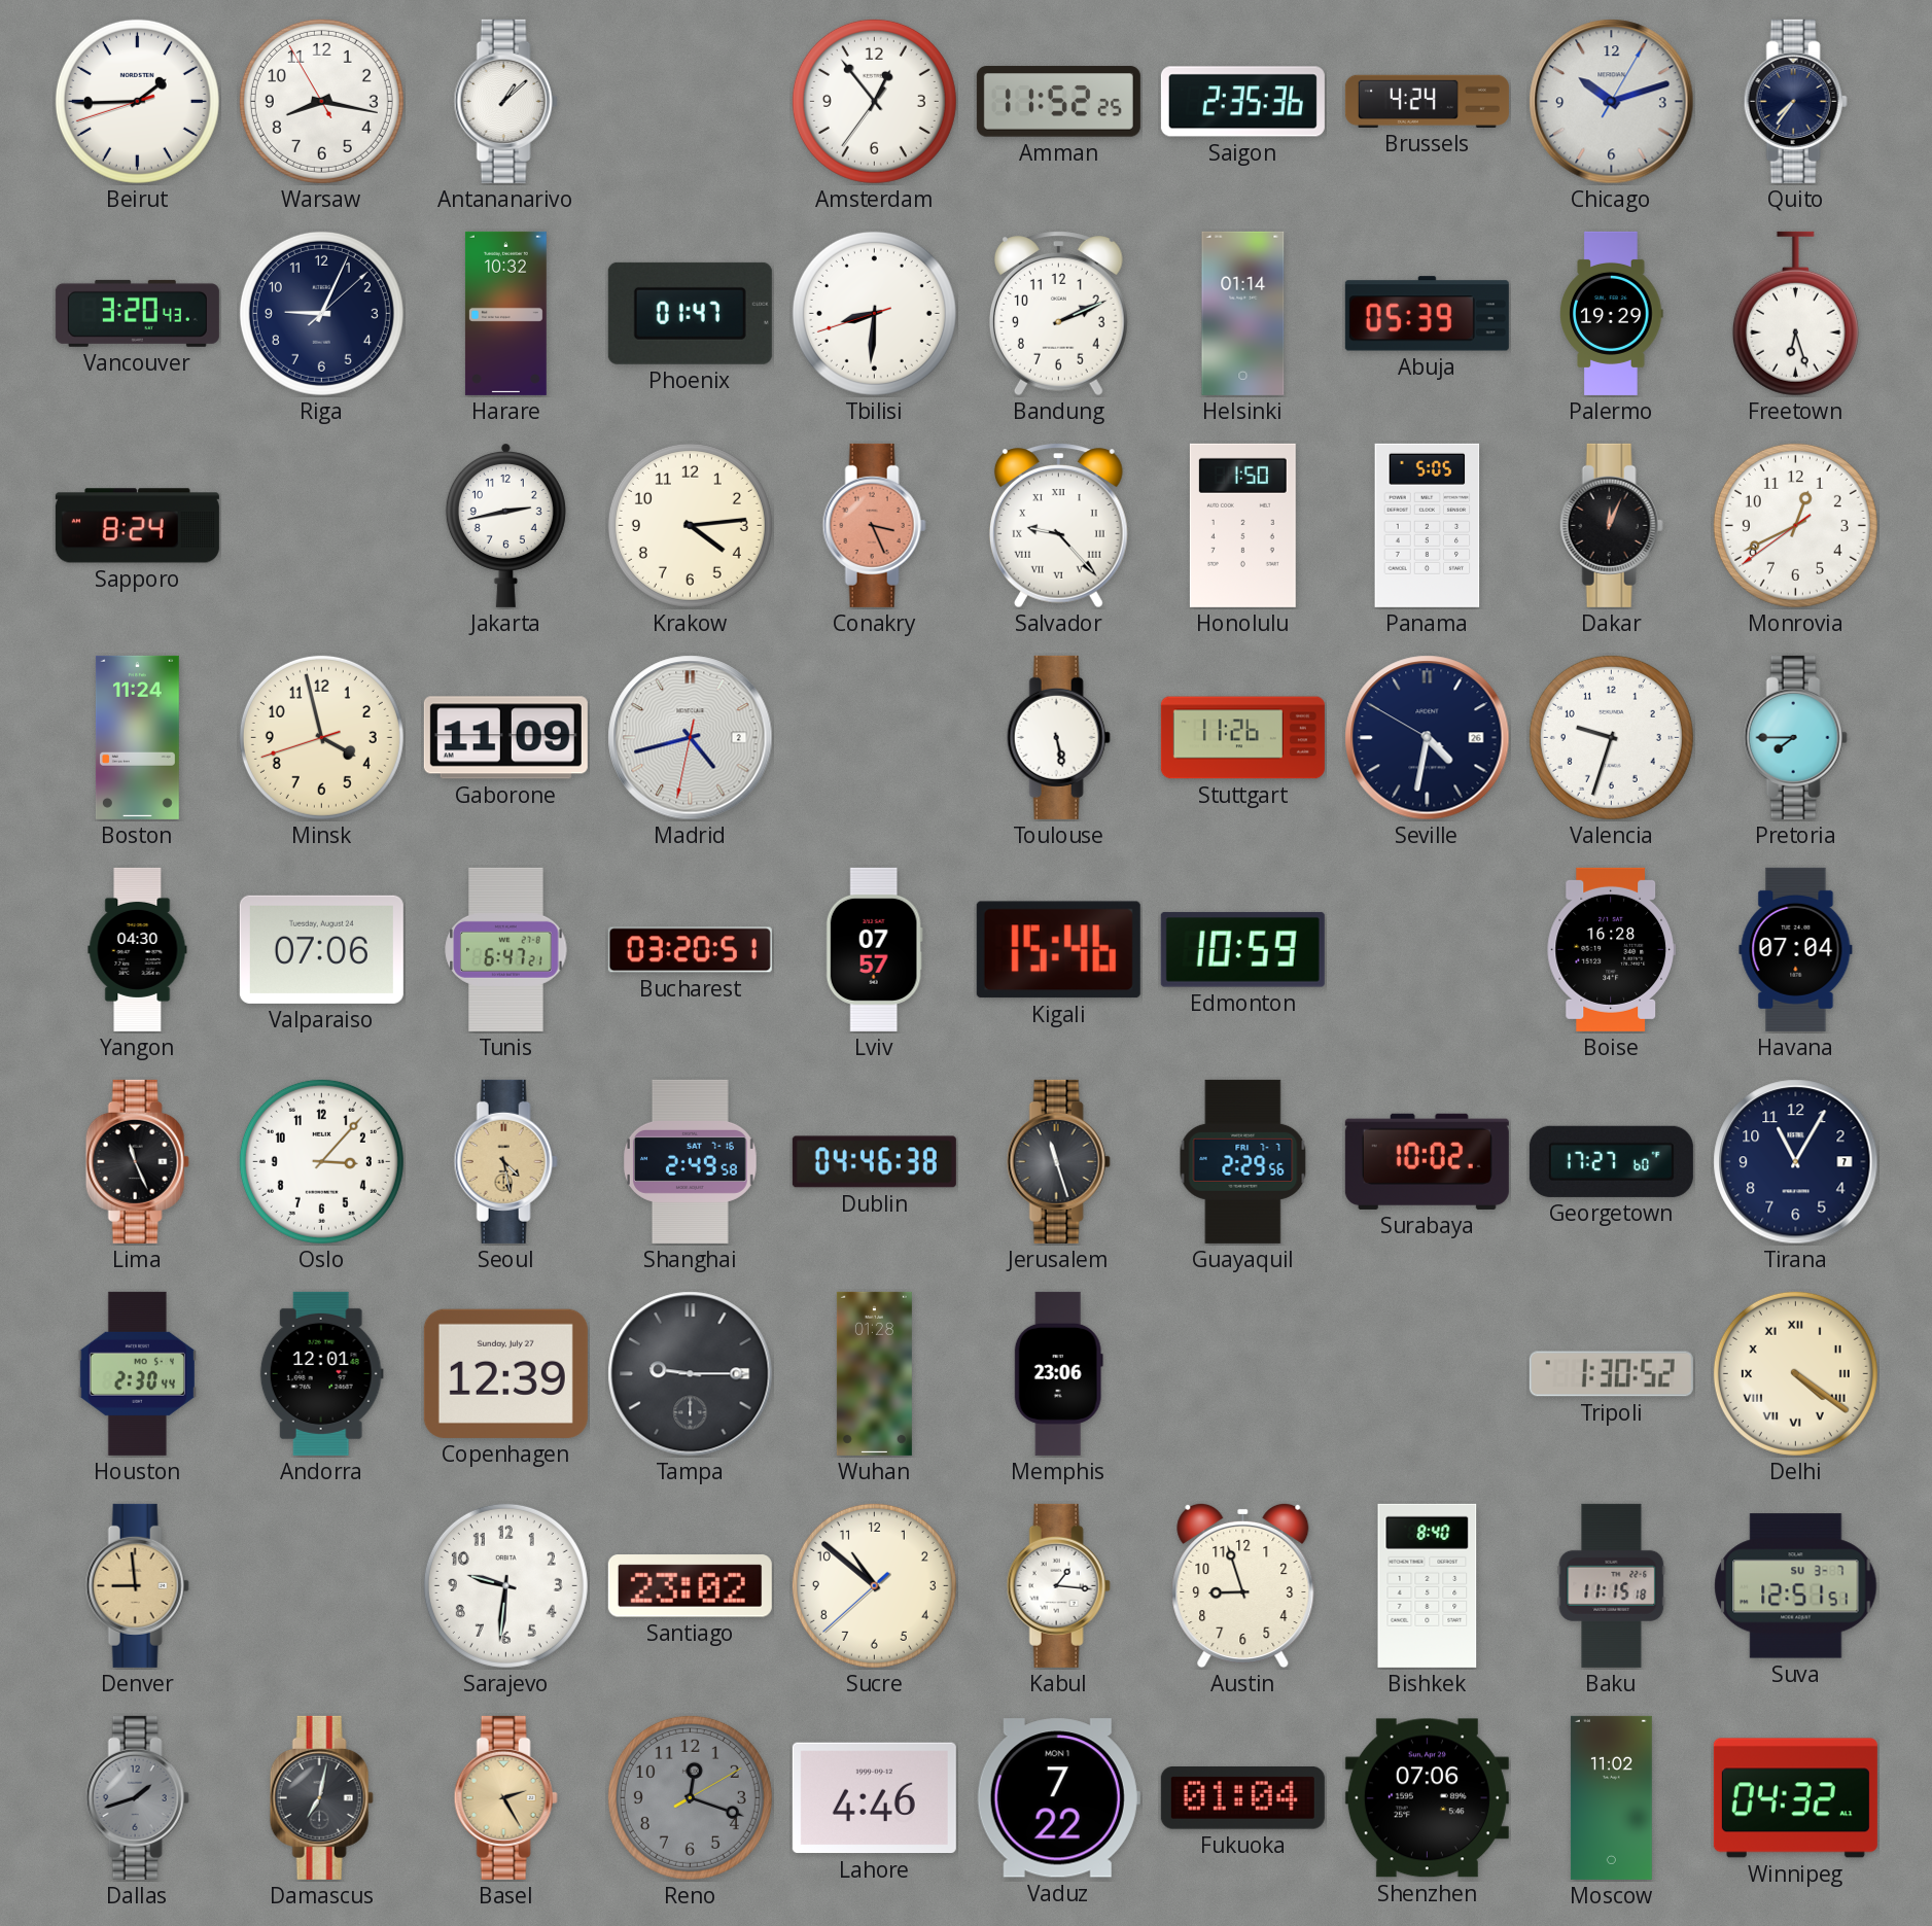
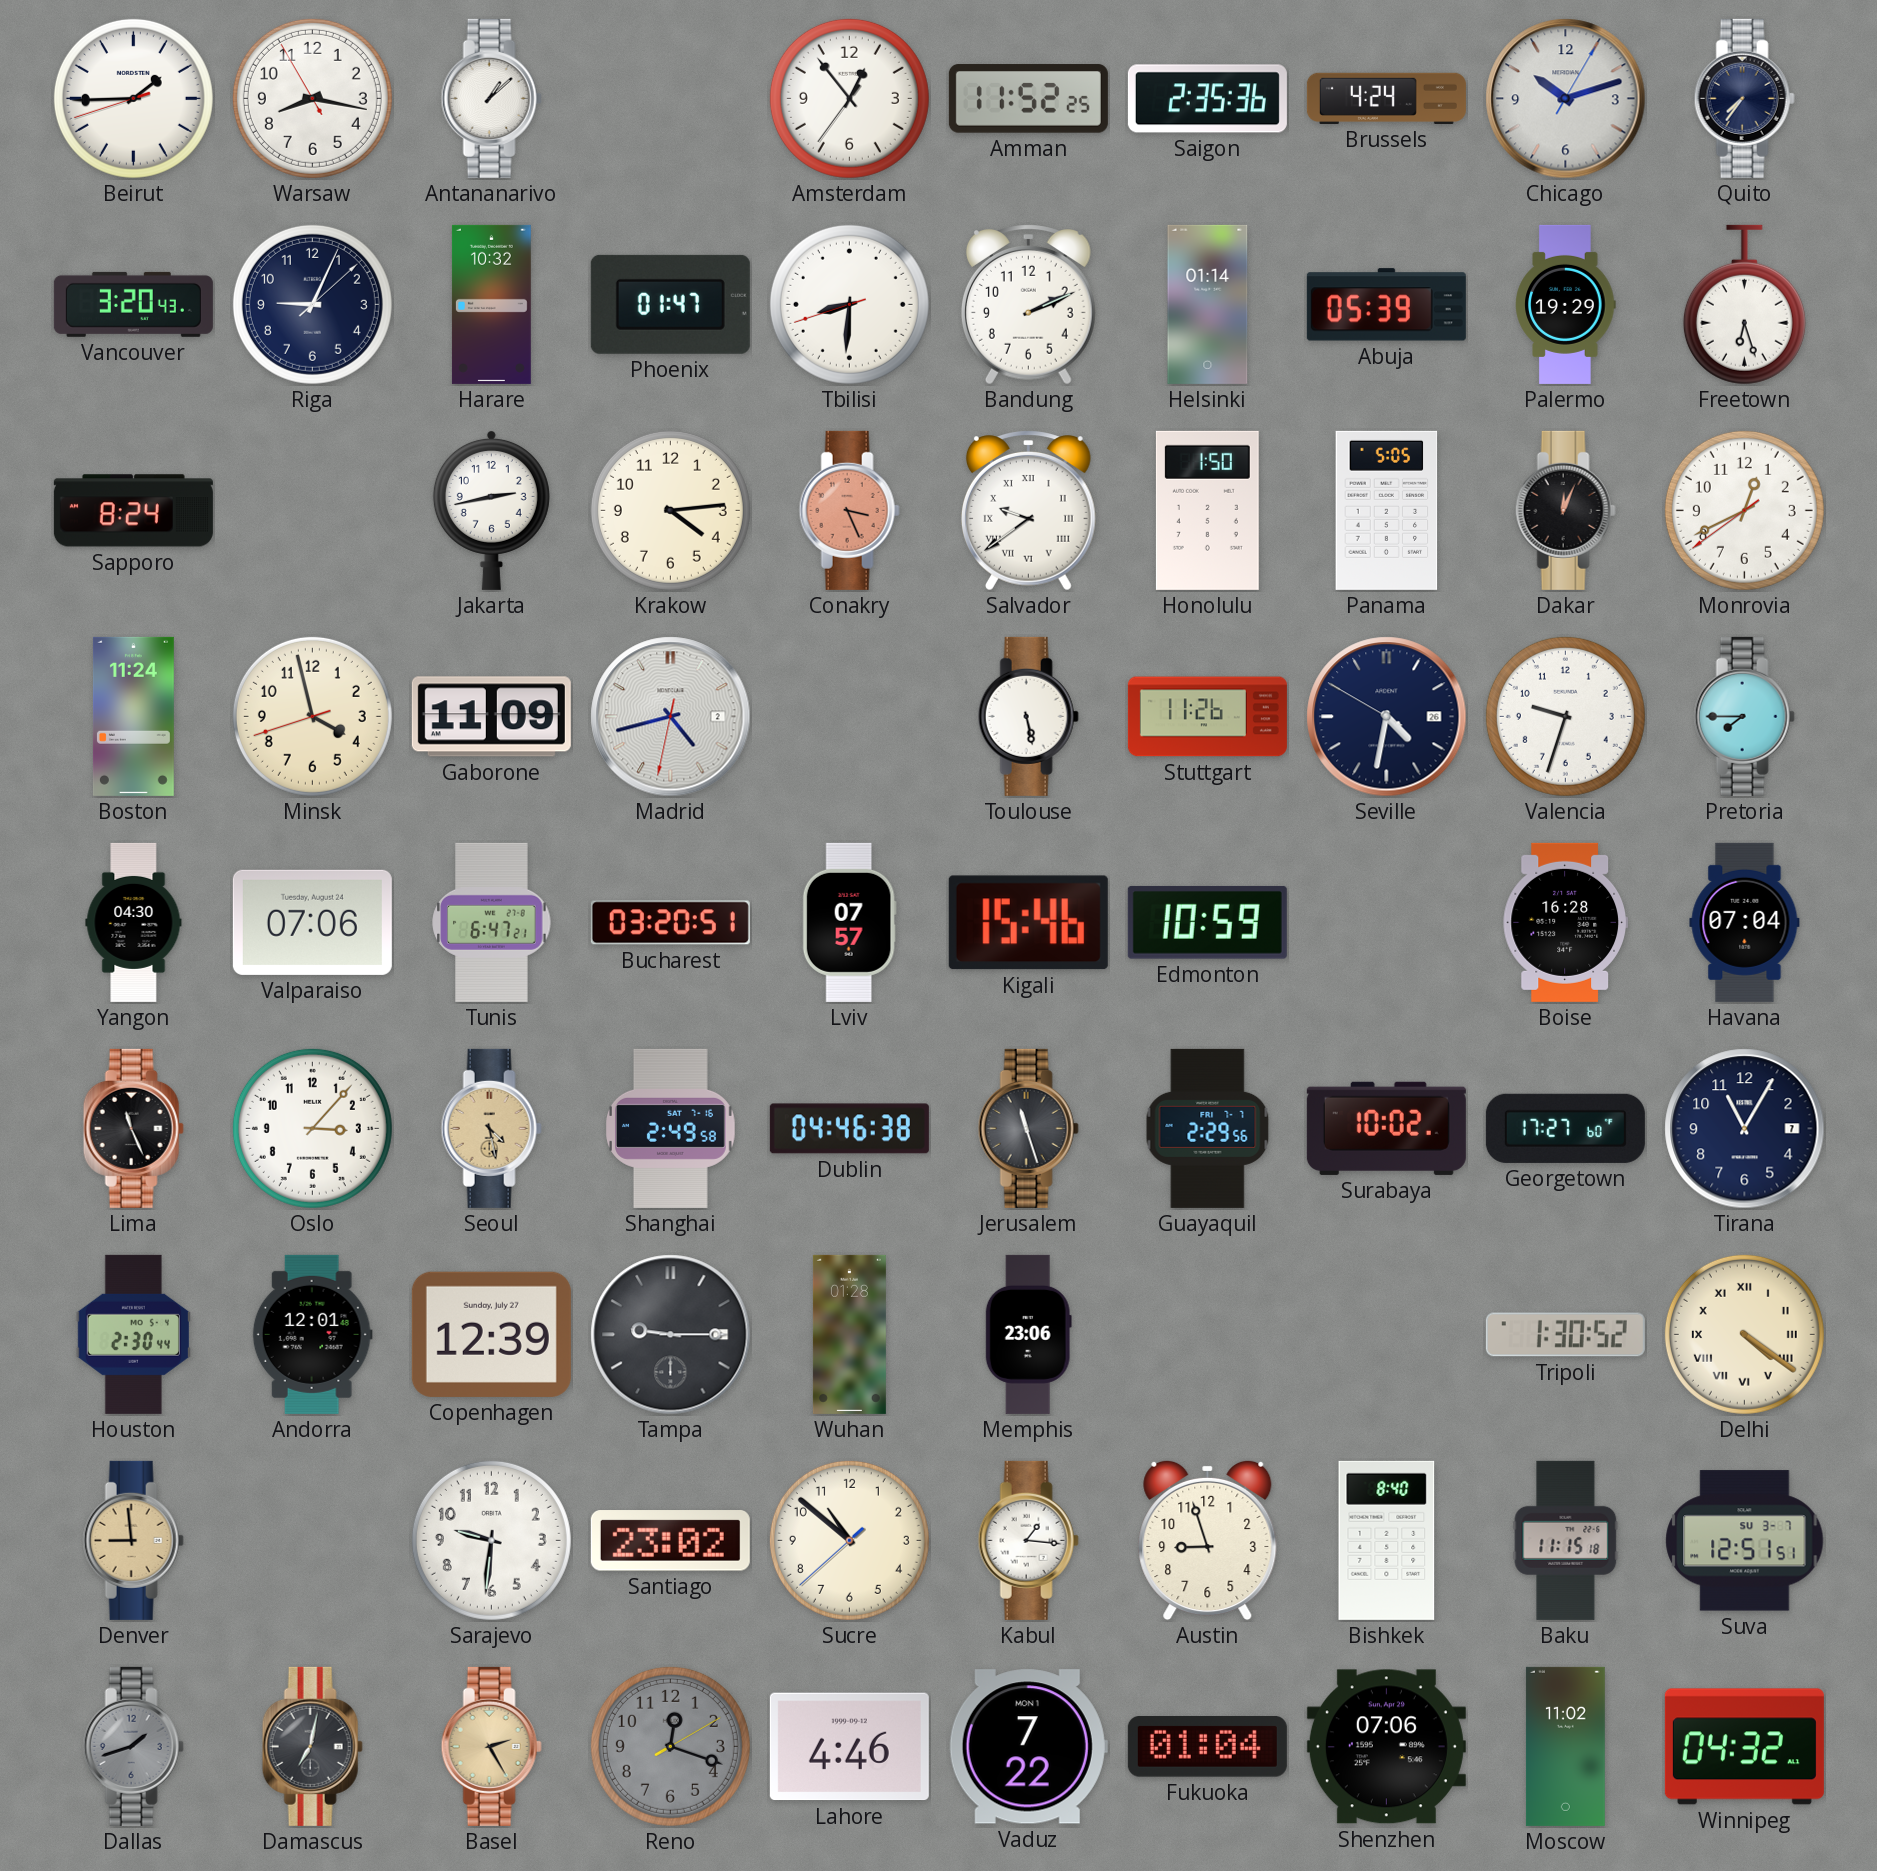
Salvador: 9:23 -> 9:39 (1028, 511)
